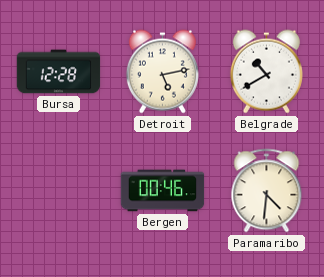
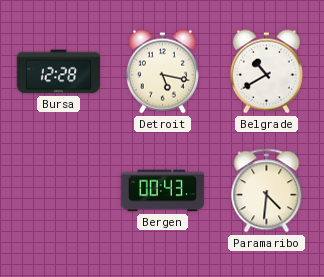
Detroit: 5:13 -> 5:17 (162, 72)
Bergen: 00:46 -> 00:43 (163, 191)
